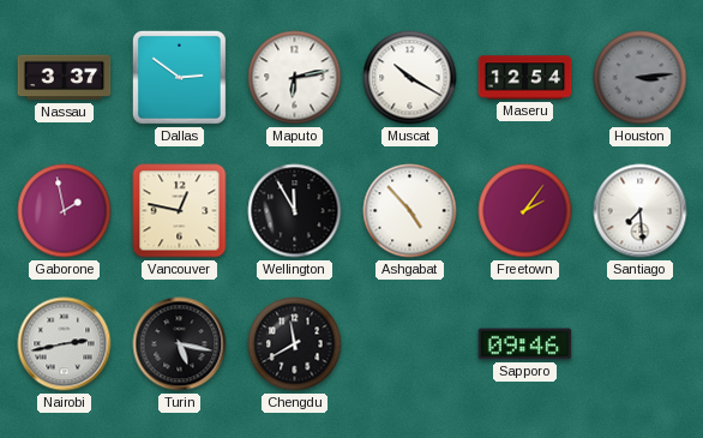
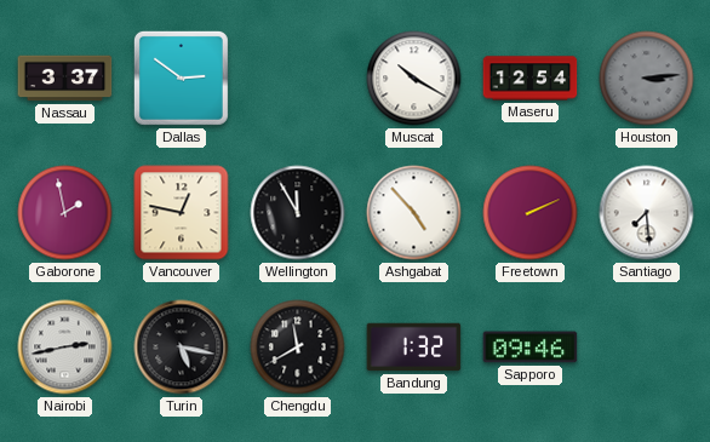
Maputo: 6:13 -> none (295, 78)
Freetown: 2:06 -> 2:11 (531, 213)
Bandung: none -> 1:32 (414, 348)
